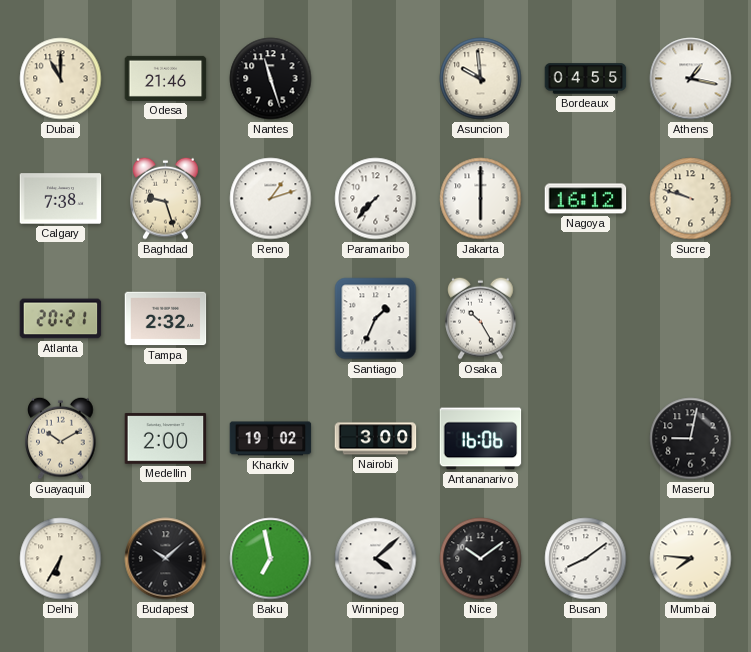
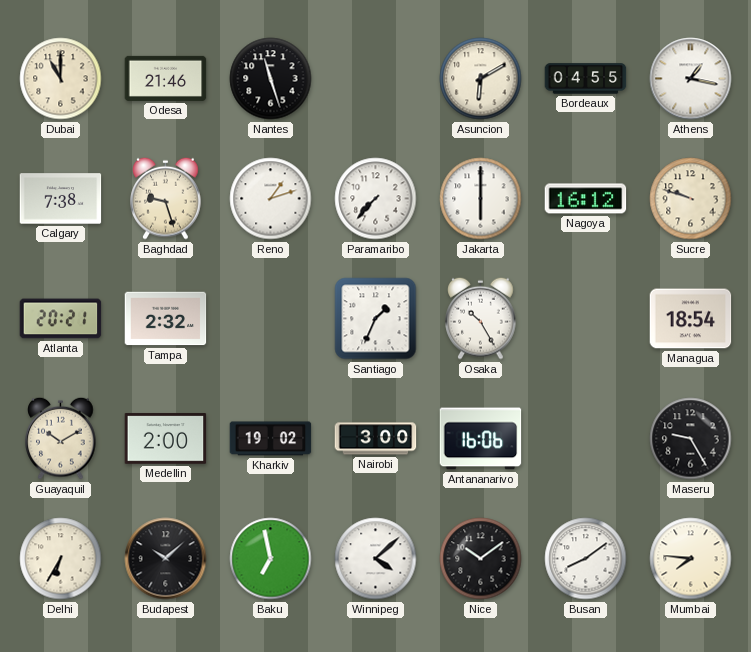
Asuncion: 9:59 -> 6:10 (481, 79)
Managua: none -> 18:54 (691, 319)
Maseru: 9:02 -> 9:25 (691, 439)
